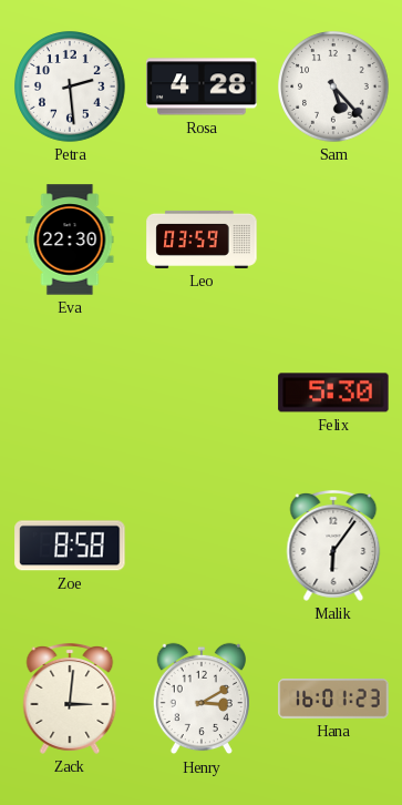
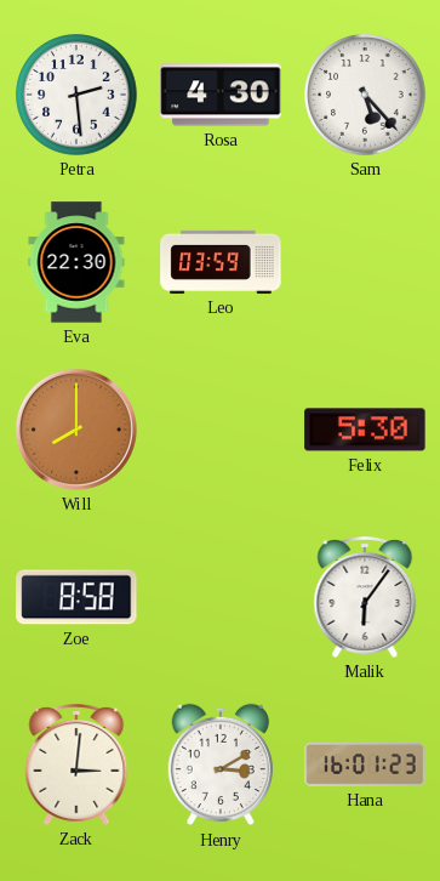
Rosa: 4:28 -> 4:30 (221, 95)
Will: none -> 8:00 (76, 430)
